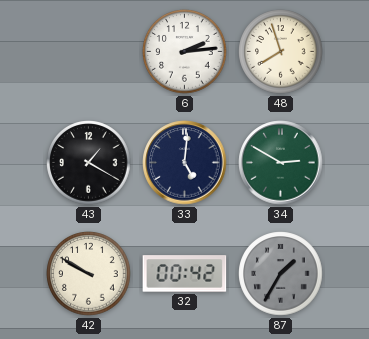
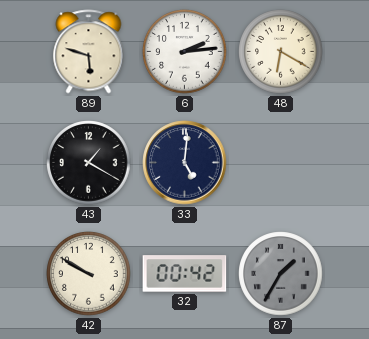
89: none -> 5:48 (89, 52)
48: 7:57 -> 6:20 (281, 52)
34: 2:50 -> none (281, 163)
